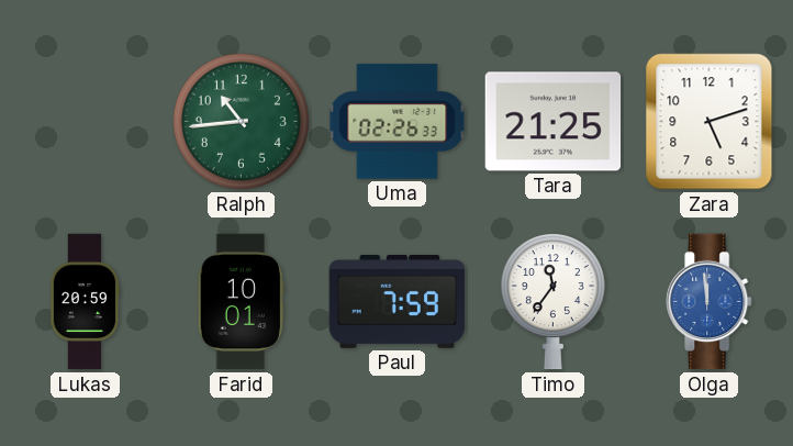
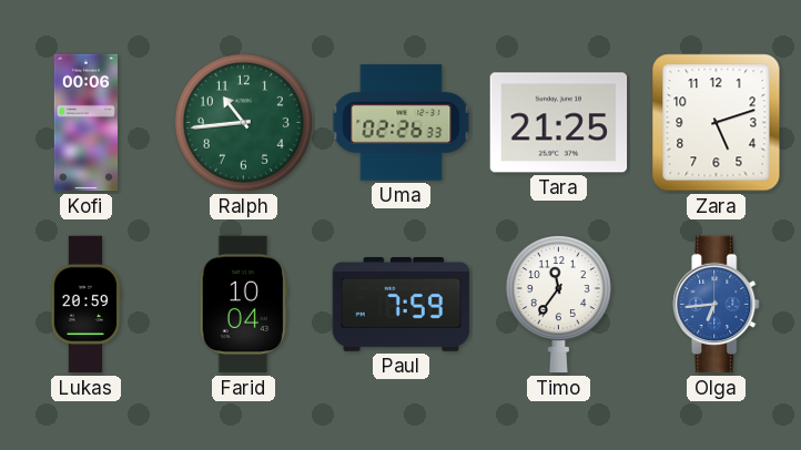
Kofi: none -> 00:06 (85, 123)
Farid: 10:01 -> 10:04 (243, 305)
Olga: 11:59 -> 6:44 (717, 305)
